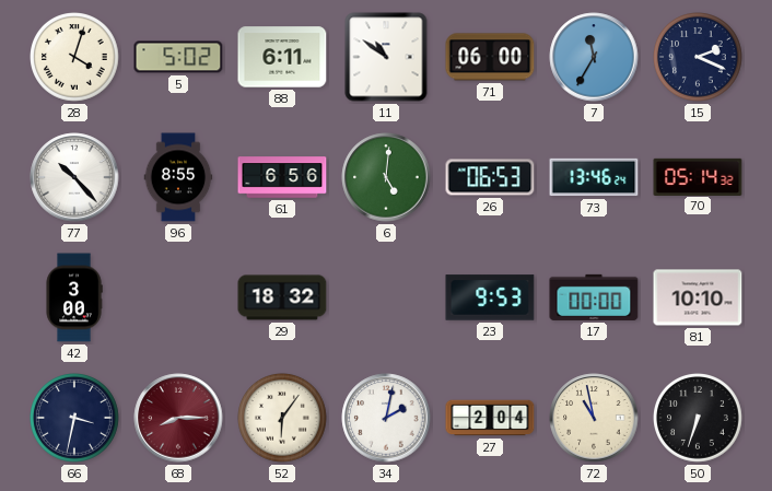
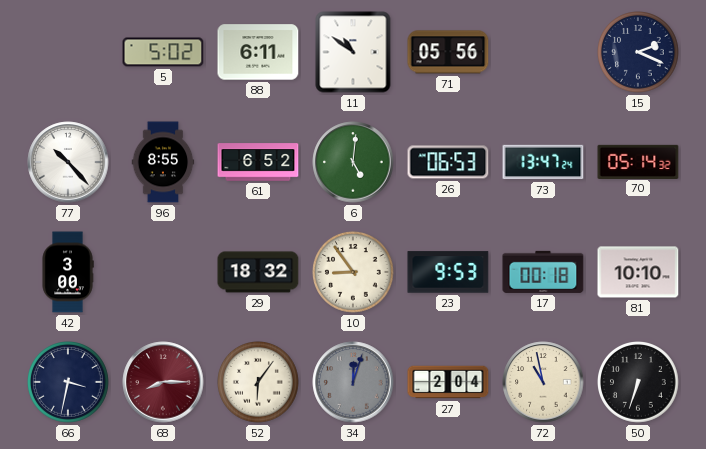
28: 4:03 -> none (75, 58)
71: 06:00 -> 05:56 (448, 52)
7: 11:35 -> none (594, 57)
61: 6:56 -> 6:52 (258, 162)
73: 13:46 -> 13:47 (543, 162)
10: none -> 8:54 (354, 273)
17: 00:00 -> 00:18 (543, 272)
34: 2:02 -> 12:03 (353, 382)
34 dial: white -> grey (353, 382)
